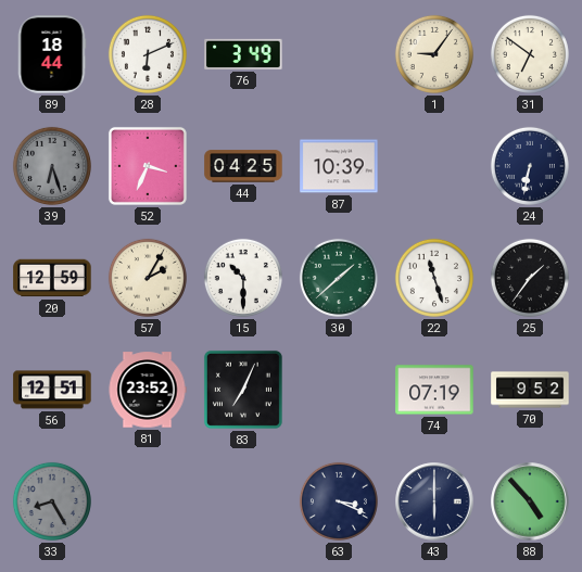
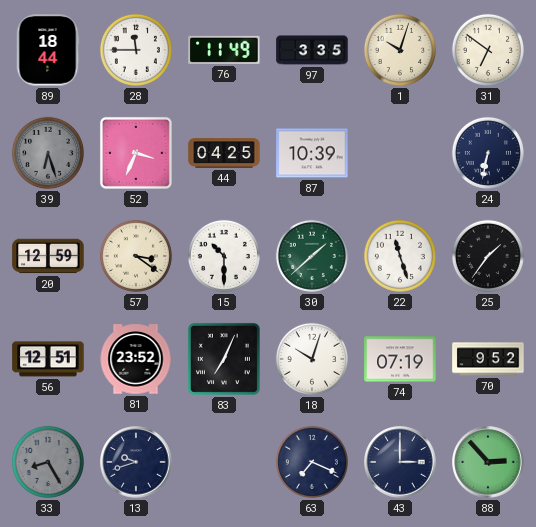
28: 6:11 -> 11:45 (136, 50)
76: 3:49 -> 11:49 (224, 50)
97: none -> 3:35 (312, 50)
1: 9:06 -> 10:03 (400, 50)
57: 2:05 -> 3:21 (136, 256)
18: none -> 10:03 (312, 359)
13: none -> 9:42 (136, 462)
63: 3:19 -> 7:19 (312, 462)
43: 6:00 -> 3:00 (400, 462)
88: 4:53 -> 2:53 (488, 462)
